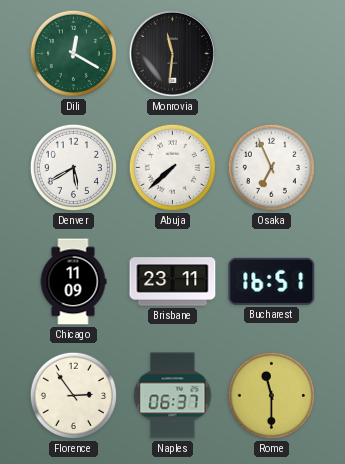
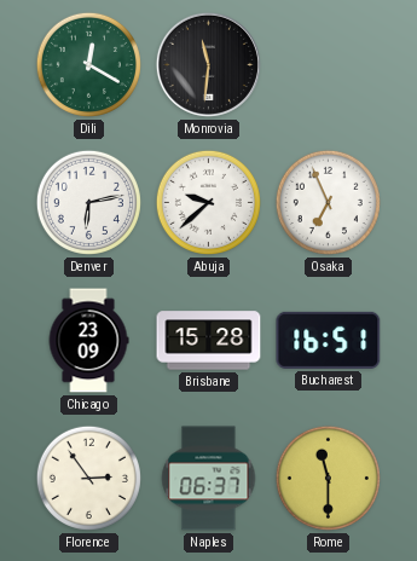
Denver: 5:40 -> 6:13 (88, 202)
Abuja: 7:38 -> 9:38 (208, 202)
Chicago: 11:09 -> 23:09 (88, 341)
Brisbane: 23:11 -> 15:28 (209, 341)
